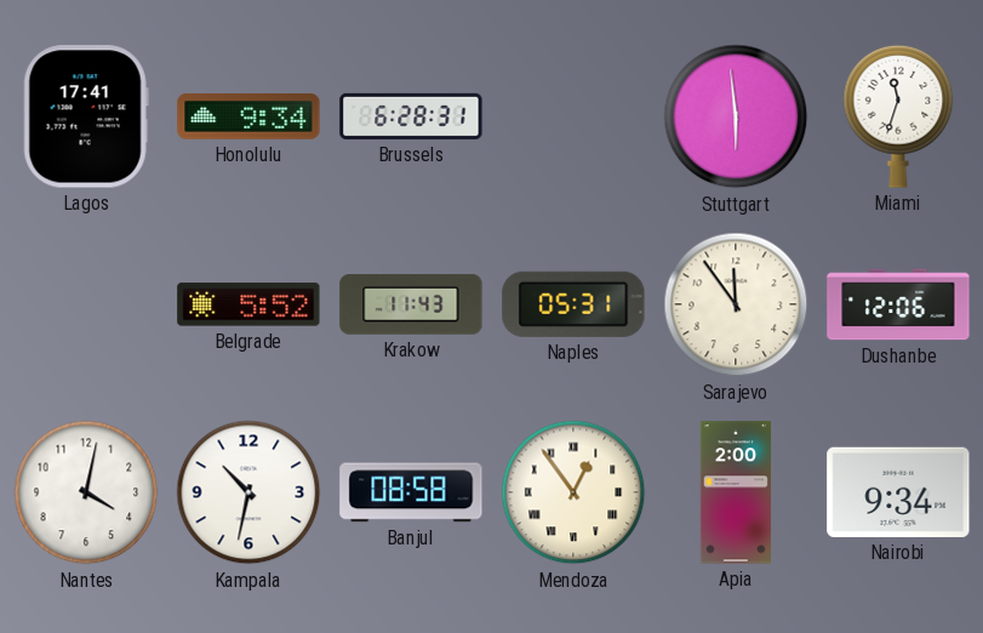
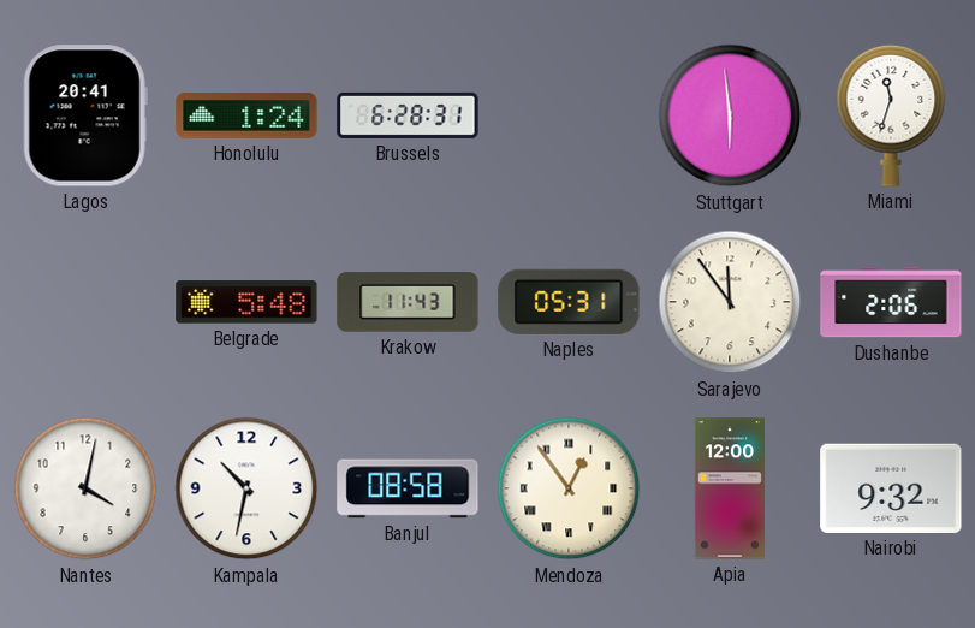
Lagos: 17:41 -> 20:41 (85, 115)
Honolulu: 9:34 -> 1:24 (246, 115)
Belgrade: 5:52 -> 5:48 (246, 302)
Dushanbe: 12:06 -> 2:06 (891, 302)
Apia: 2:00 -> 12:00 (730, 488)
Nairobi: 9:34 -> 9:32 (891, 488)
